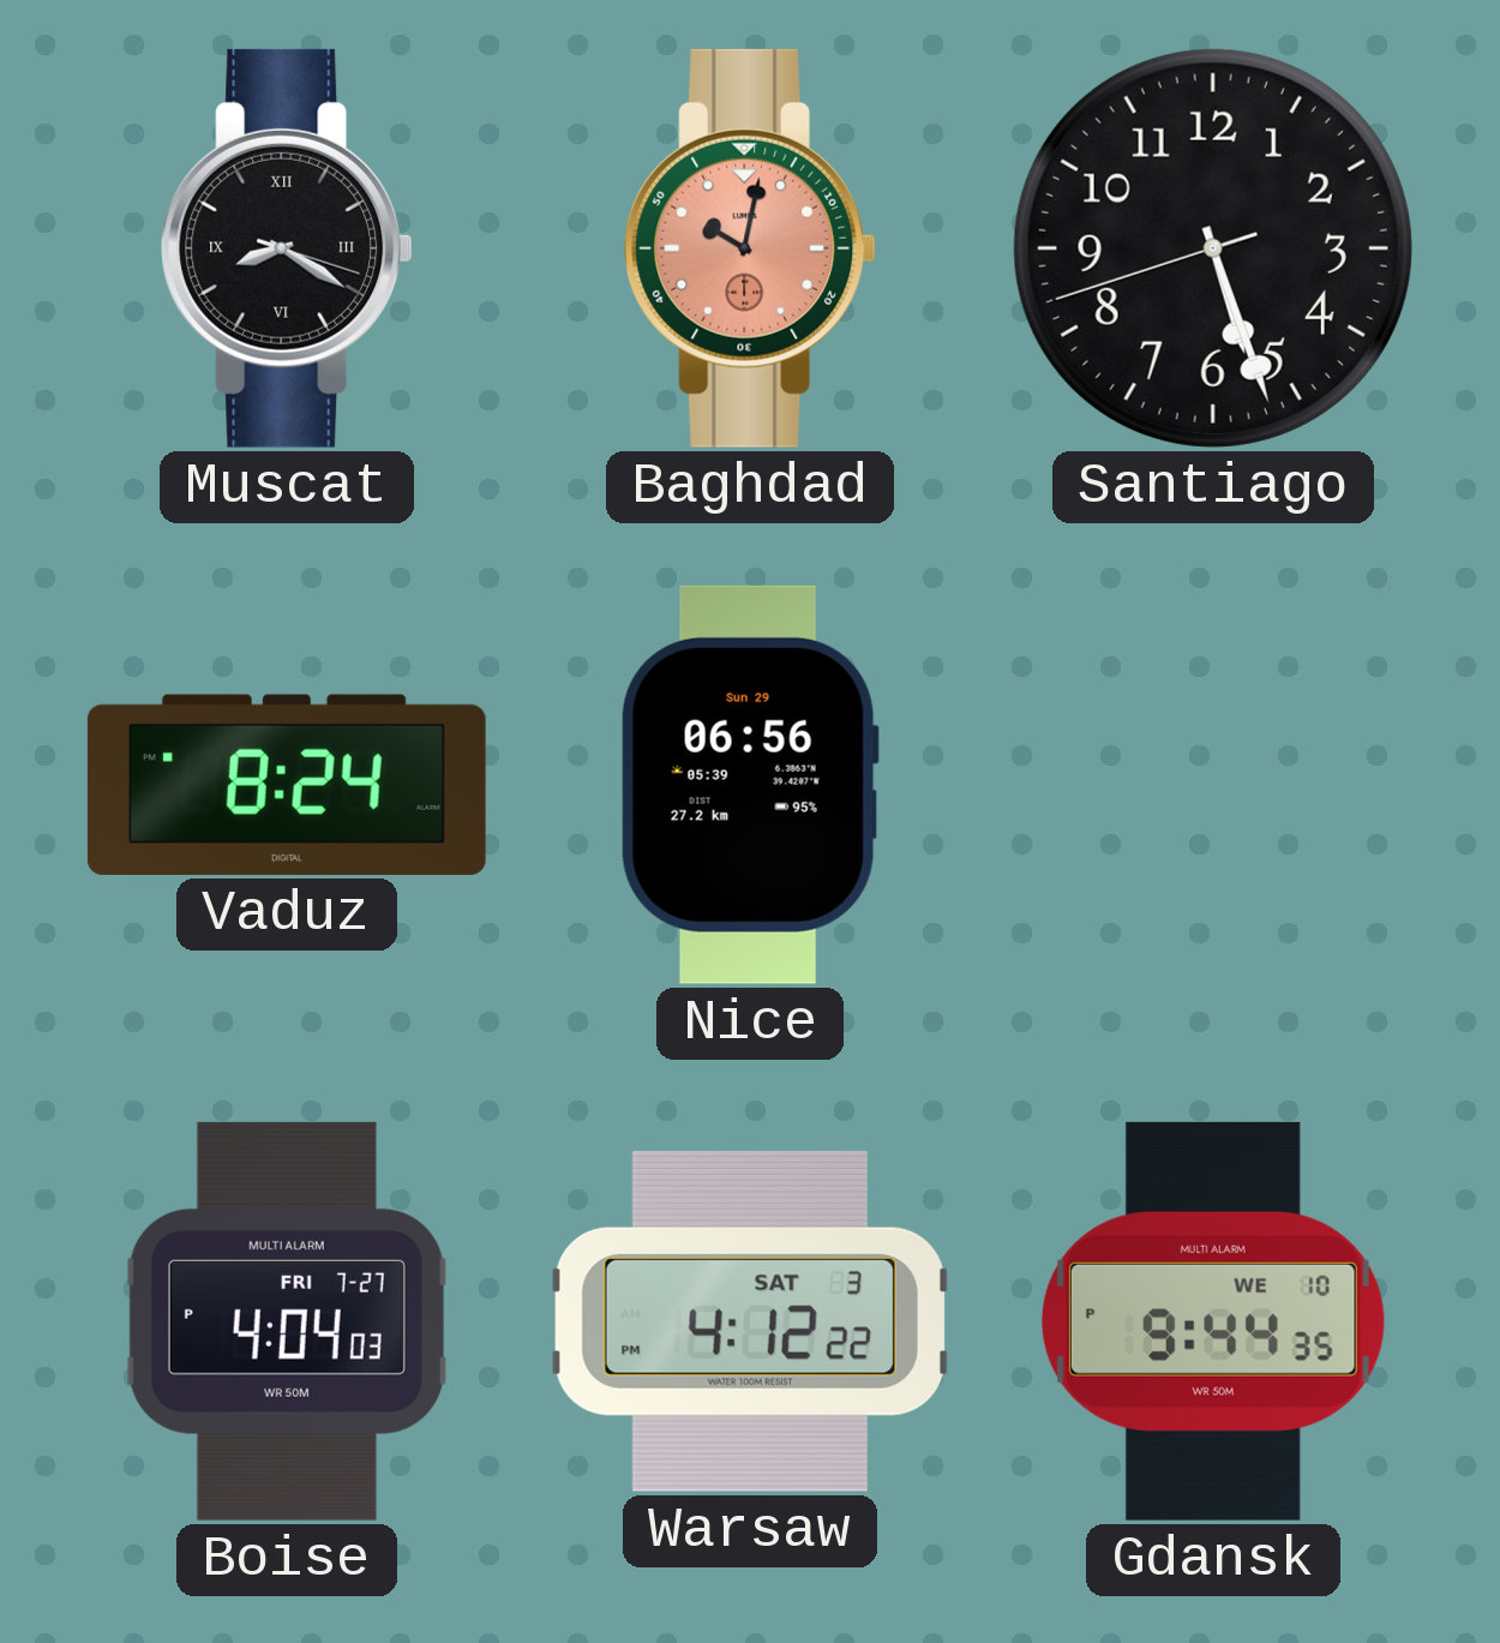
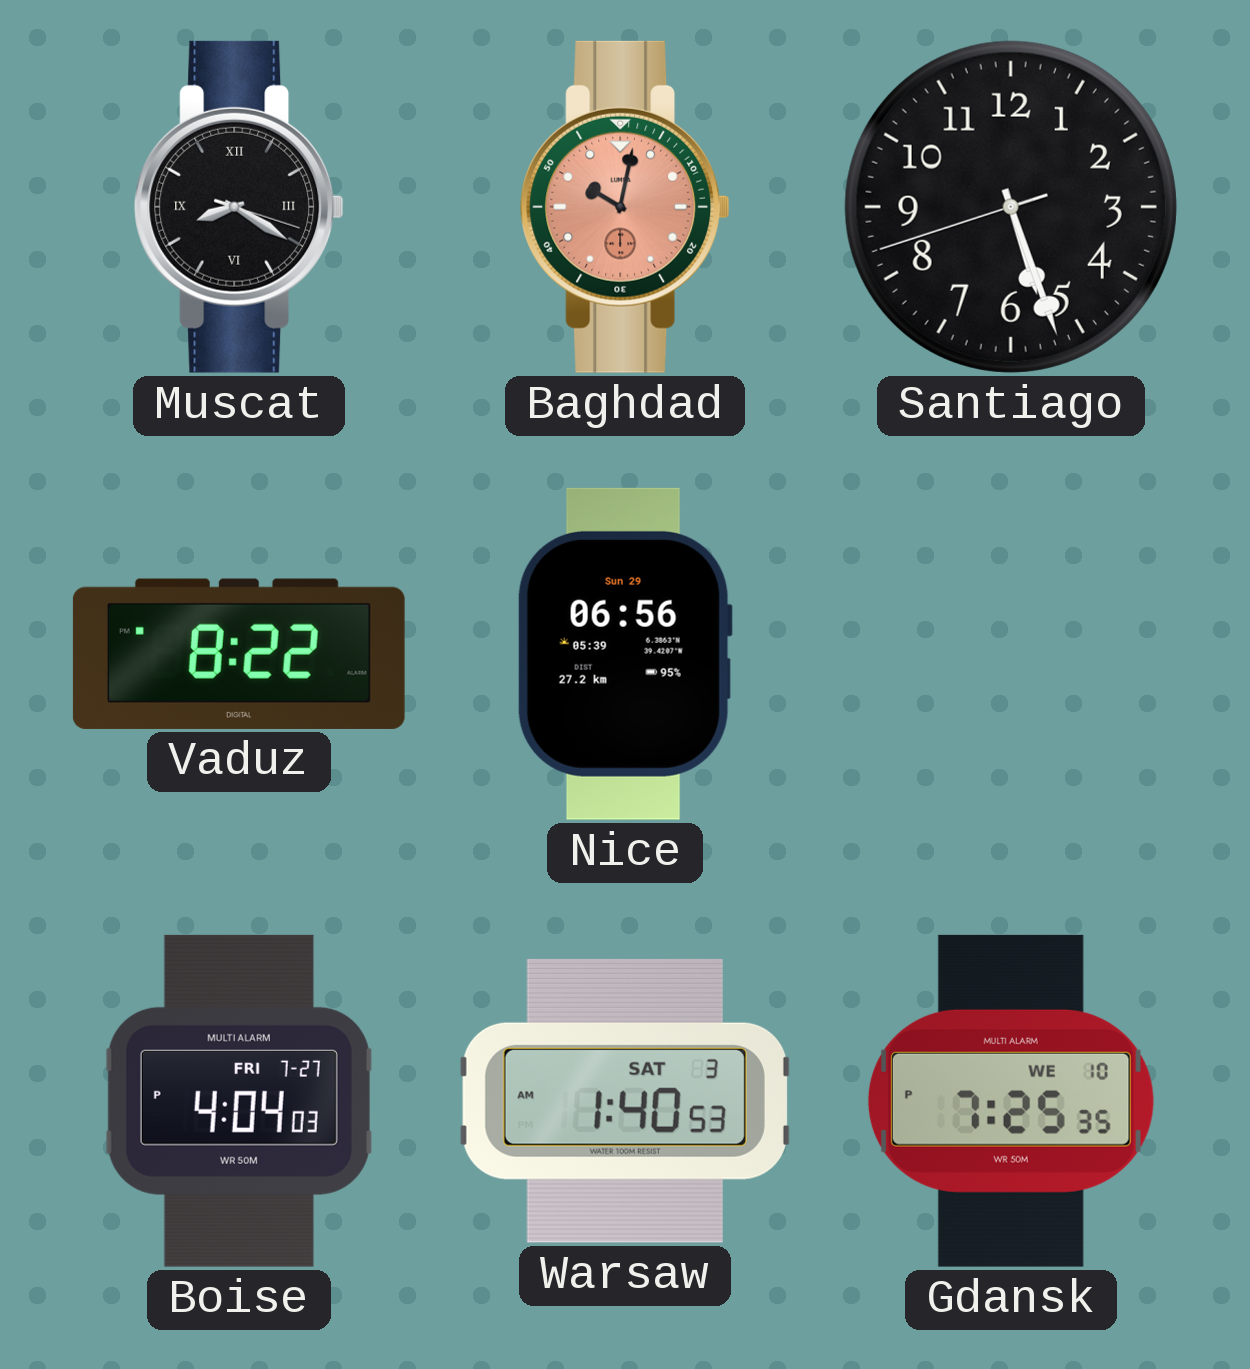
Vaduz: 8:24 -> 8:22 (239, 654)
Warsaw: 4:12 -> 1:40 (625, 1101)
Gdansk: 9:44 -> 7:25 (1011, 1101)
